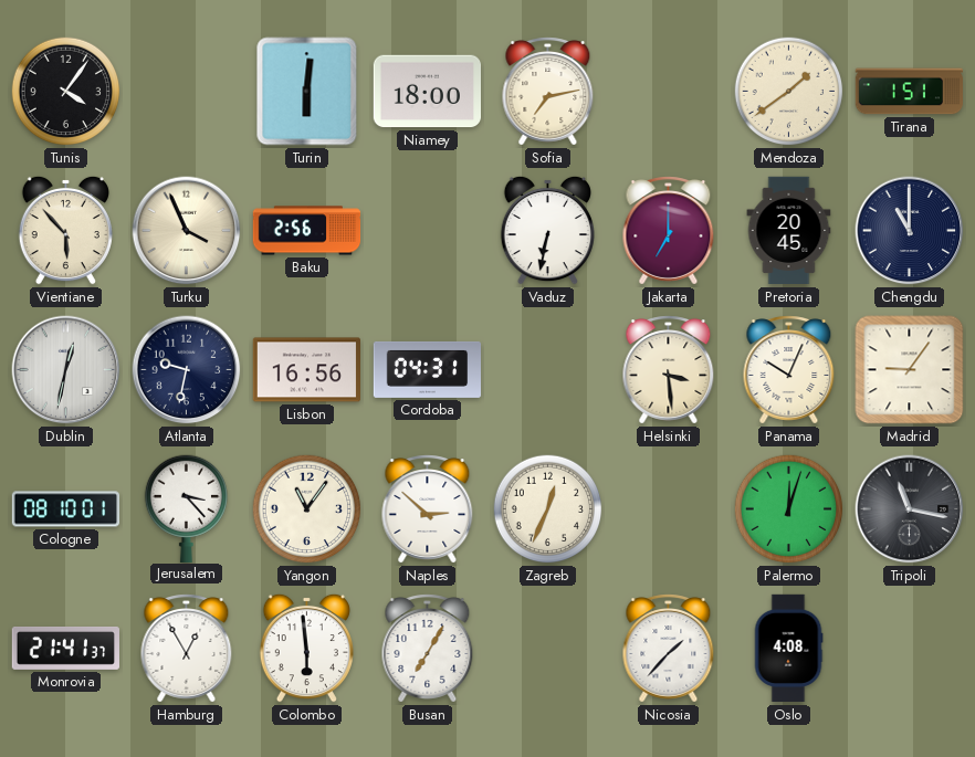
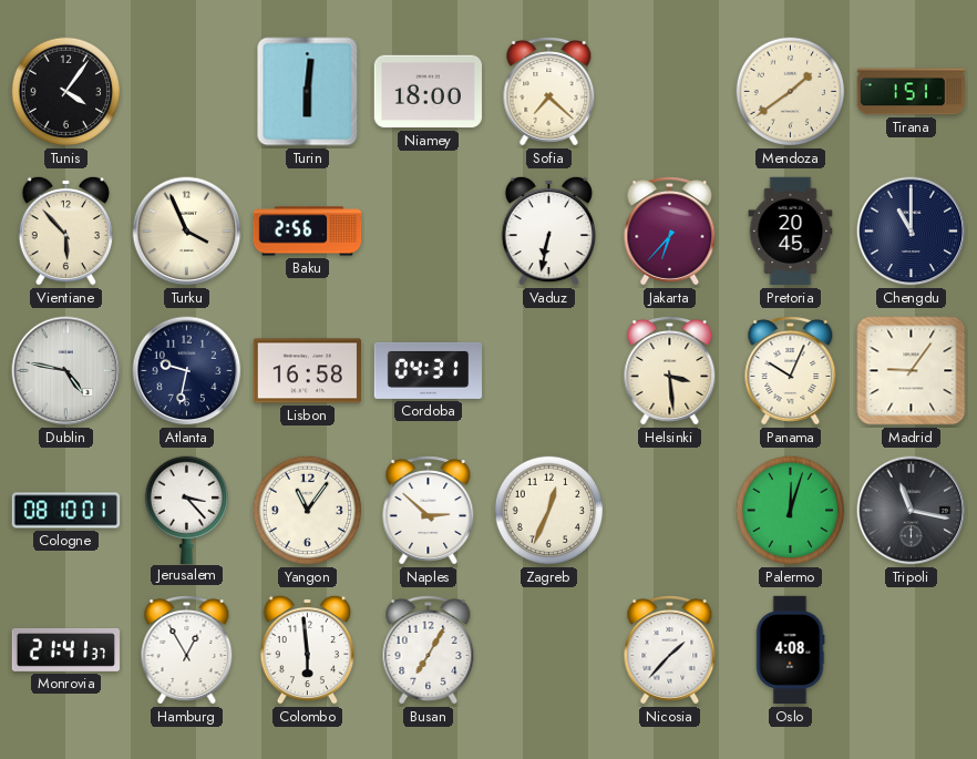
Sofia: 7:13 -> 7:22 (549, 92)
Jakarta: 7:00 -> 6:37 (670, 232)
Dublin: 12:32 -> 4:47 (66, 371)
Lisbon: 16:56 -> 16:58 (307, 371)
